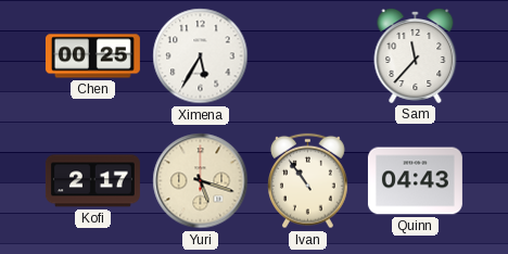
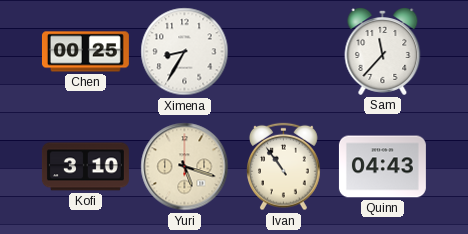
Ximena: 5:35 -> 8:35 (185, 52)
Kofi: 2:17 -> 3:10 (85, 167)
